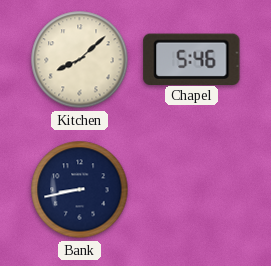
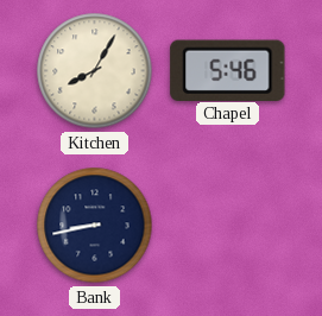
Kitchen: 8:08 -> 8:05 (95, 71)
